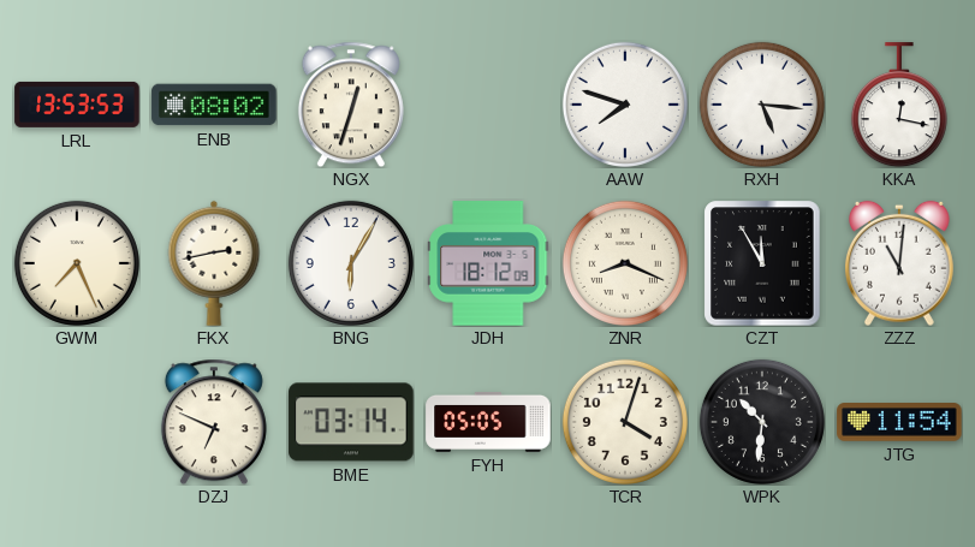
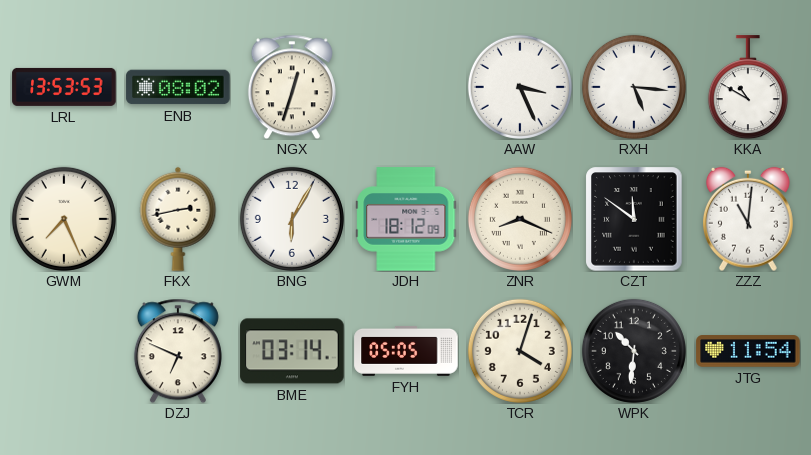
AAW: 7:48 -> 3:26 (520, 87)
KKA: 12:17 -> 10:50 (748, 87)
CZT: 11:55 -> 11:51 (634, 219)
